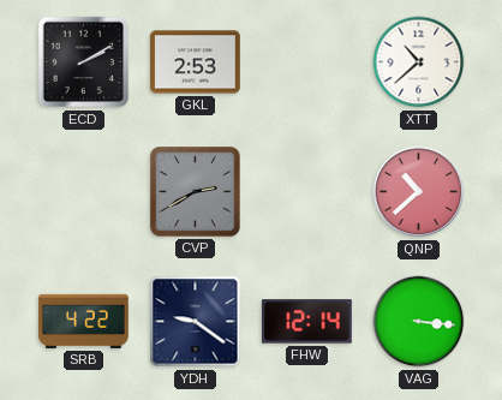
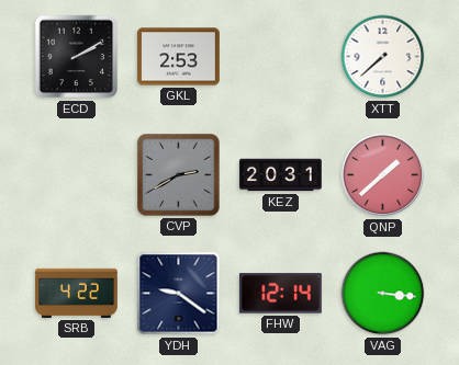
XTT: 10:38 -> 7:38 (383, 57)
KEZ: none -> 20:31 (281, 175)
QNP: 10:38 -> 1:38 (383, 175)
